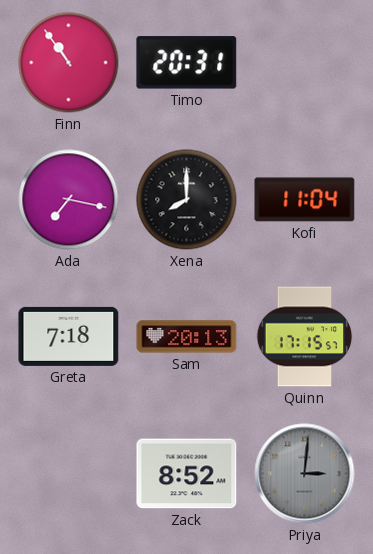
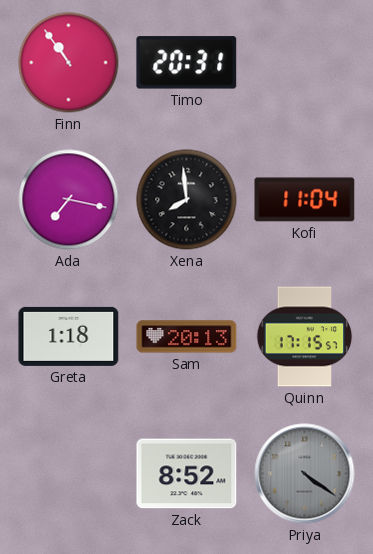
Xena: 8:00 -> 7:59 (187, 200)
Greta: 7:18 -> 1:18 (69, 336)
Priya: 3:01 -> 4:21 (305, 474)
